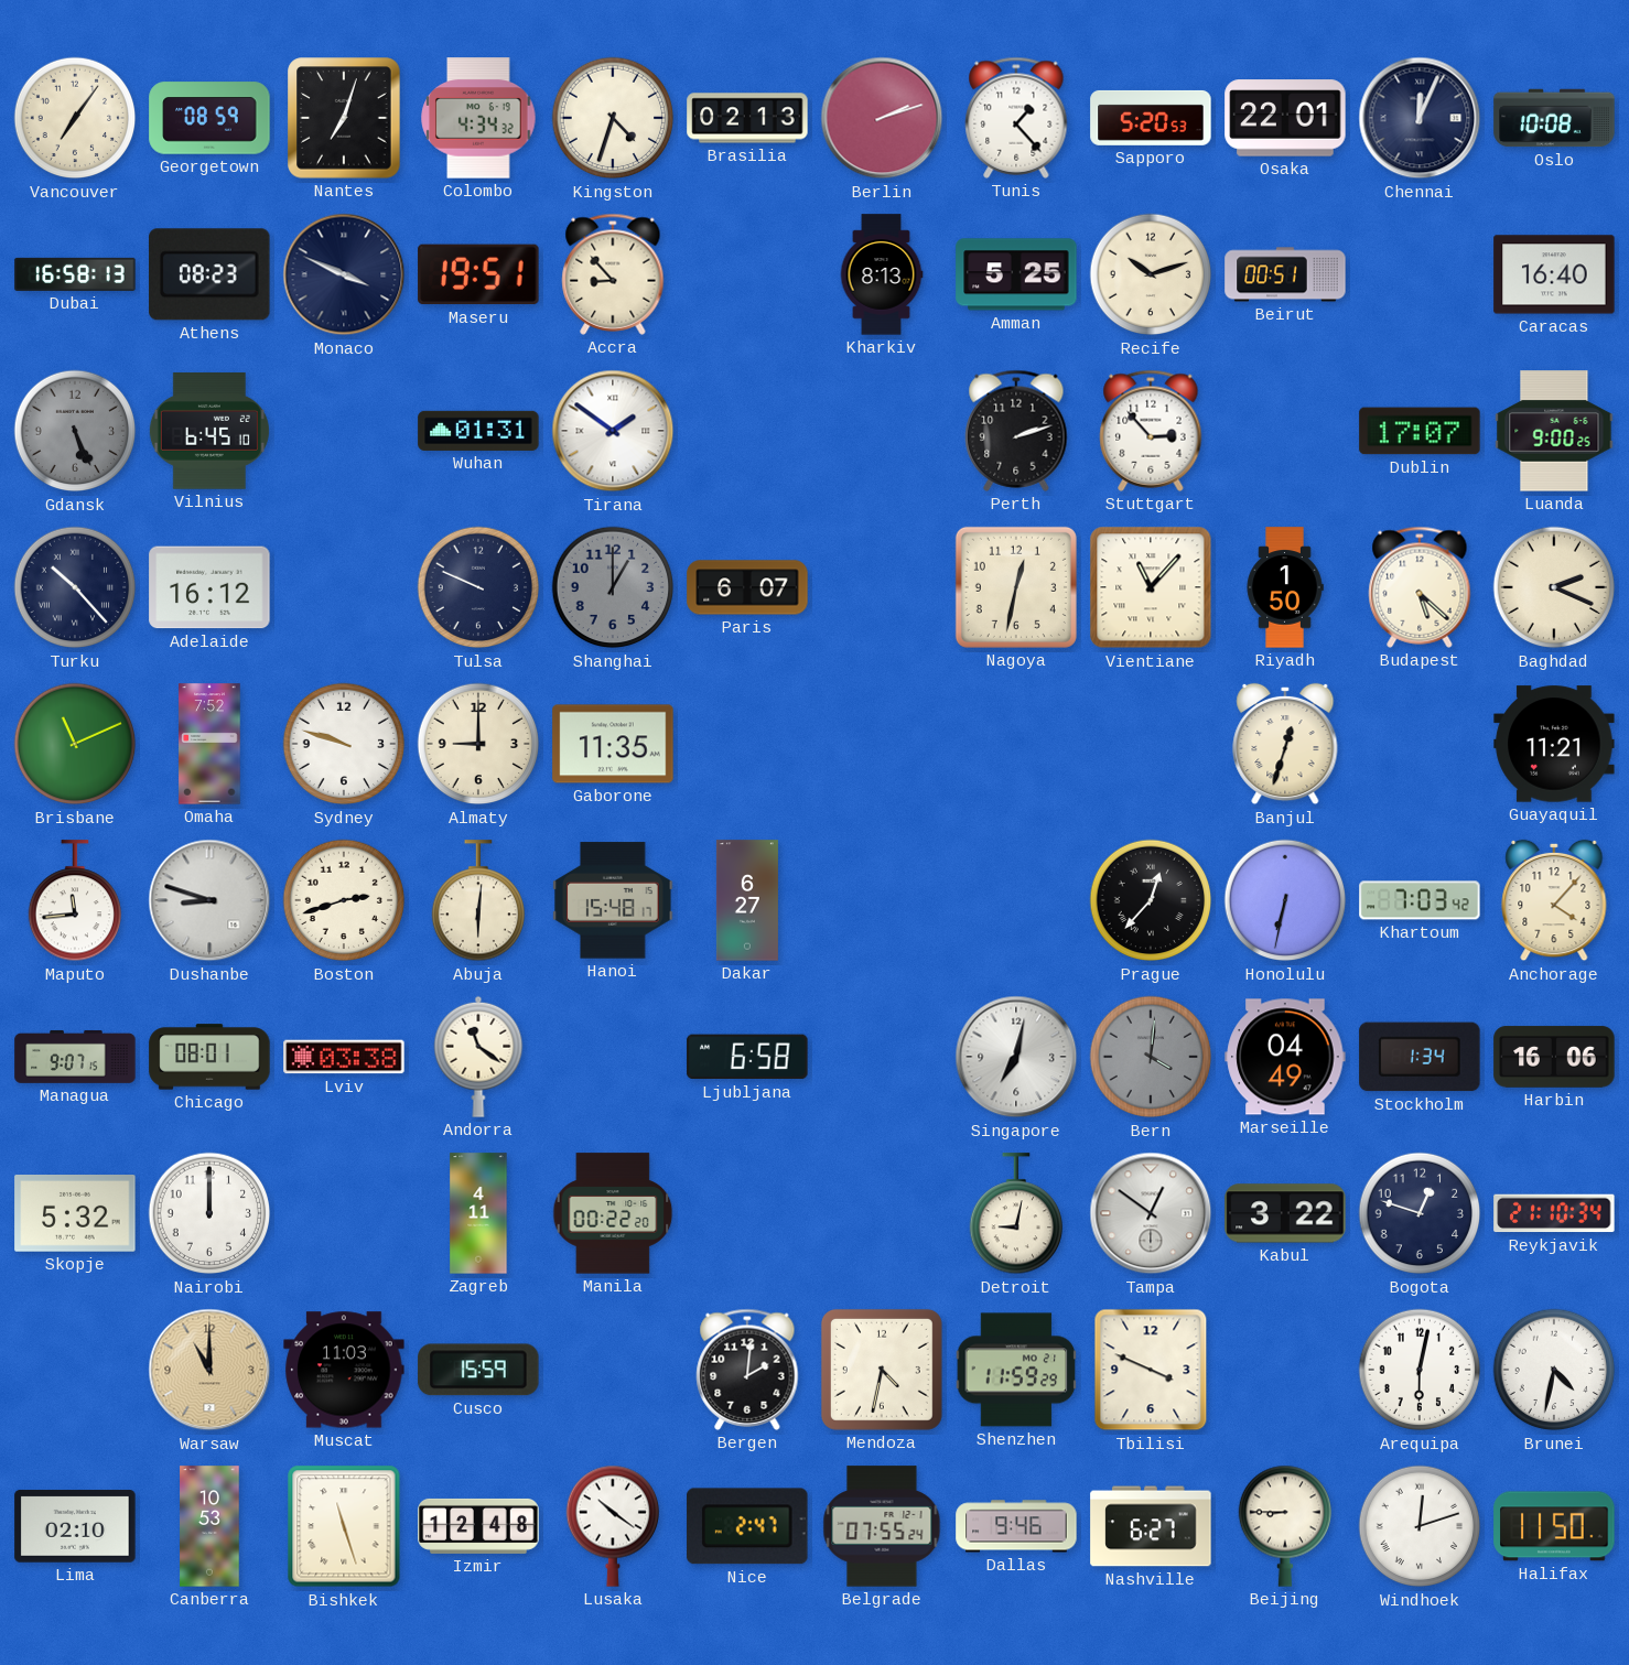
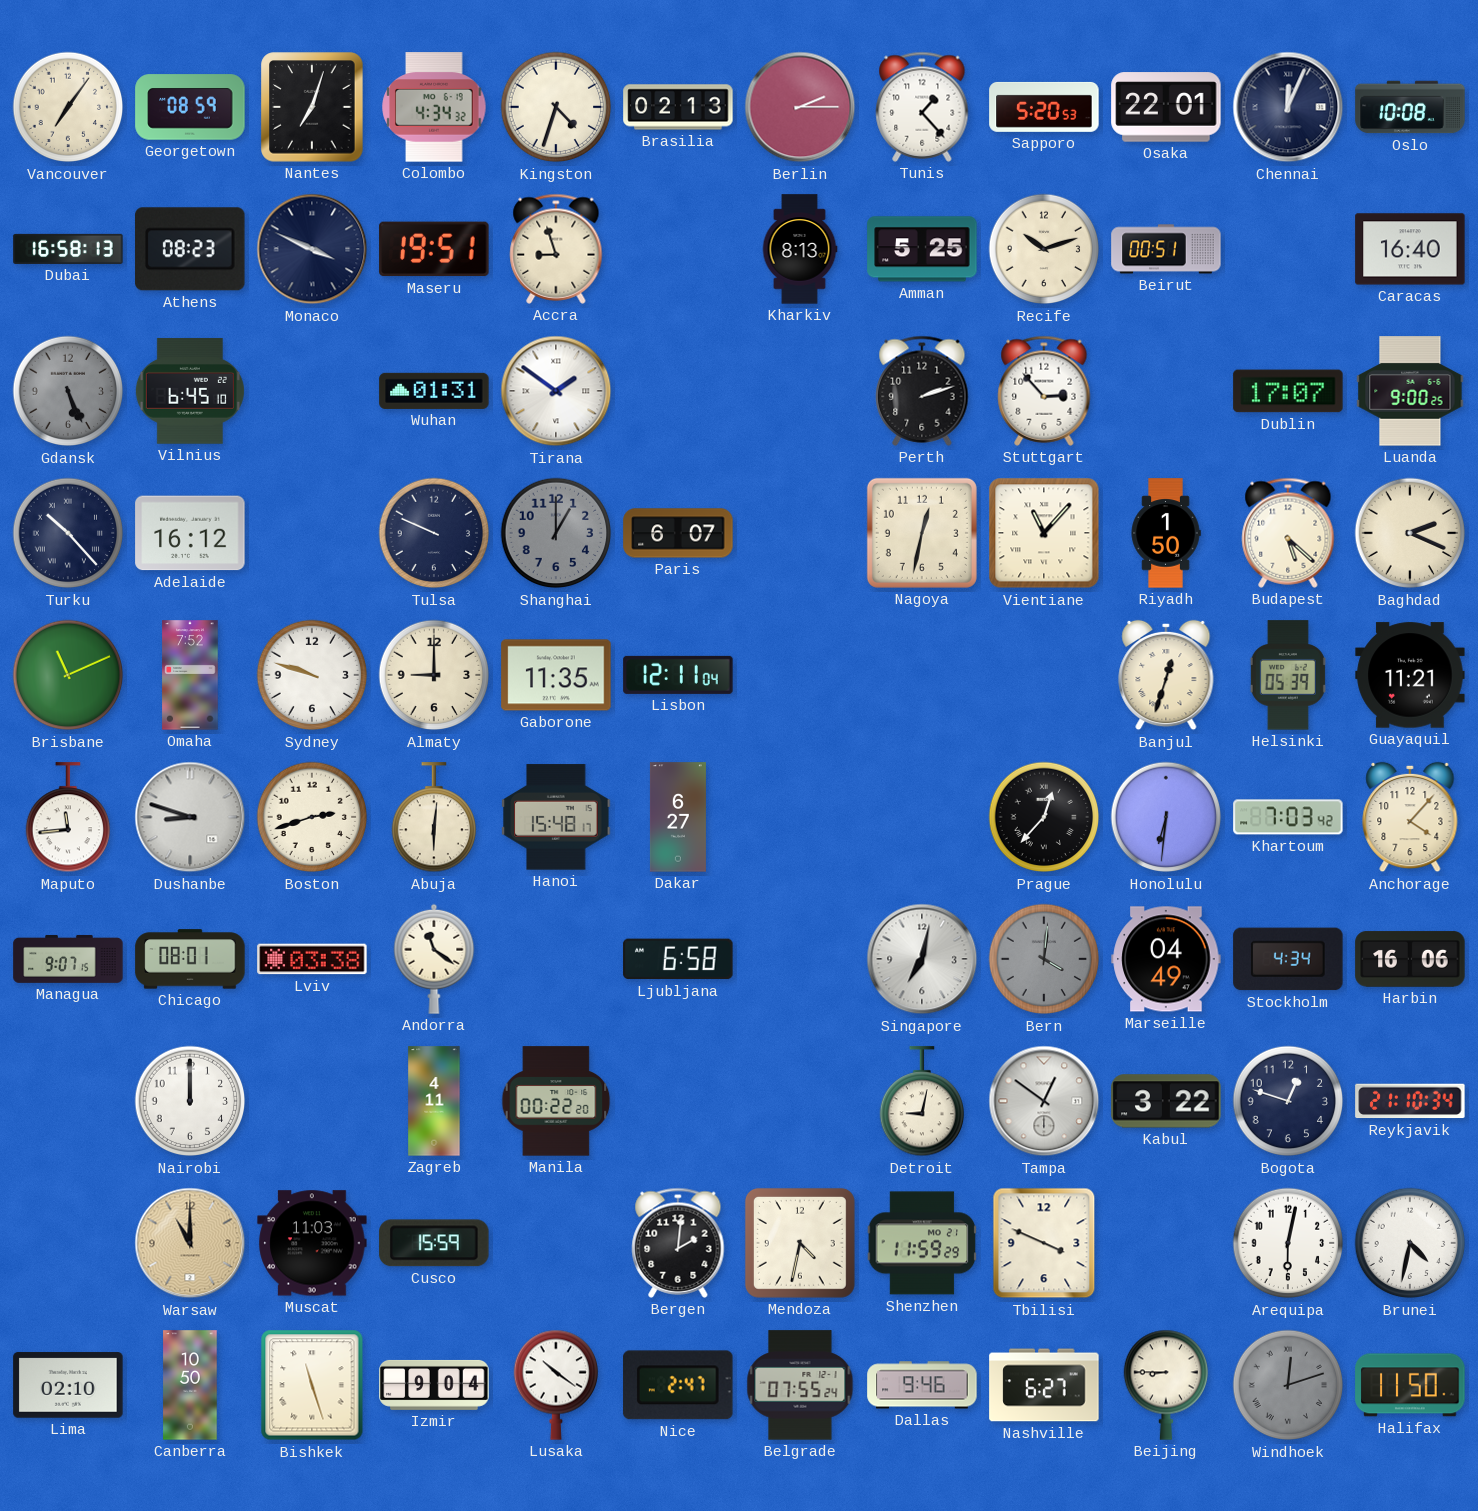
Berlin: 2:12 -> 2:15 (800, 107)
Accra: 8:53 -> 8:57 (556, 249)
Lisbon: none -> 12:11 (678, 675)
Helsinki: none -> 05:39 (1288, 675)
Honolulu: 6:32 -> 6:31 (1166, 817)
Stockholm: 1:34 -> 4:34 (1288, 959)
Skopje: 5:32 -> none (75, 1214)
Canberra: 10:53 -> 10:50 (190, 1385)
Izmir: 12:48 -> 9:04 (434, 1385)
Windhoek dial: white -> grey (1288, 1385)
